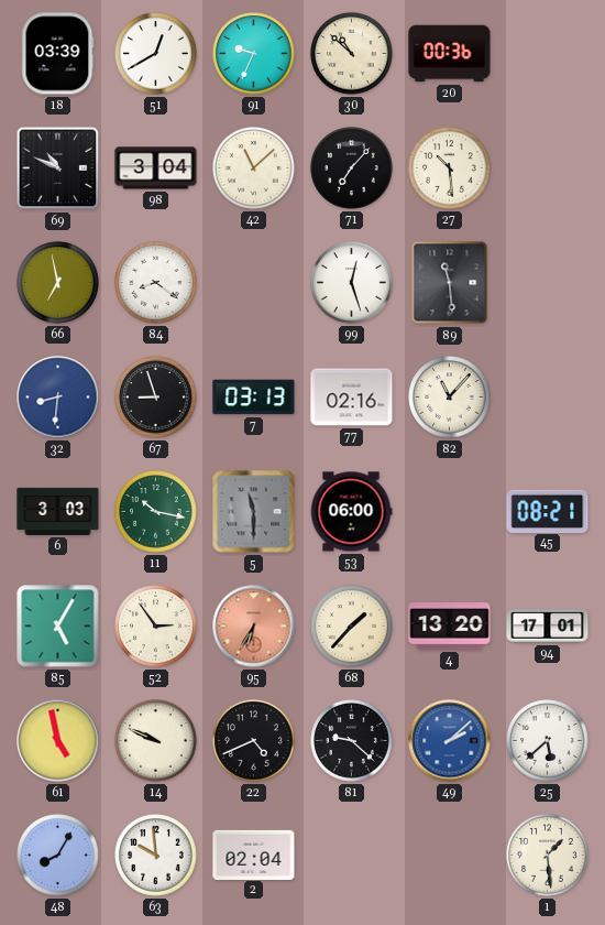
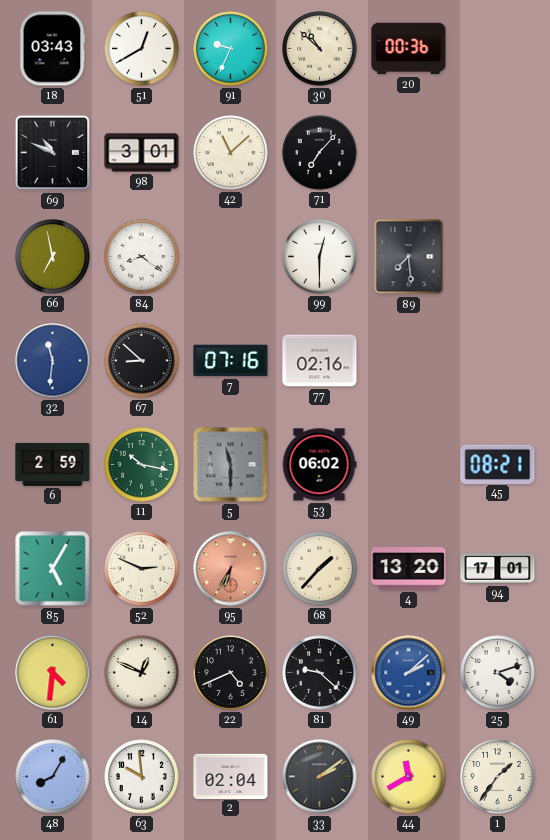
18: 03:39 -> 03:43 (52, 49)
98: 3:04 -> 3:01 (142, 153)
27: 10:29 -> none (450, 168)
99: 12:27 -> 12:30 (320, 257)
89: 11:29 -> 7:29 (409, 257)
32: 8:31 -> 11:31 (53, 361)
67: 8:57 -> 8:52 (142, 361)
7: 03:13 -> 07:16 (231, 361)
82: 11:07 -> none (450, 398)
6: 3:03 -> 2:59 (53, 464)
53: 06:00 -> 06:02 (319, 465)
52: 2:54 -> 2:49 (142, 569)
61: 4:58 -> 4:31 (53, 673)
14: 9:49 -> 12:49 (142, 673)
25: 5:38 -> 4:12 (498, 673)
33: none -> 2:09 (320, 777)
44: none -> 11:40 (409, 777)
1: 1:29 -> 1:36 (498, 777)
